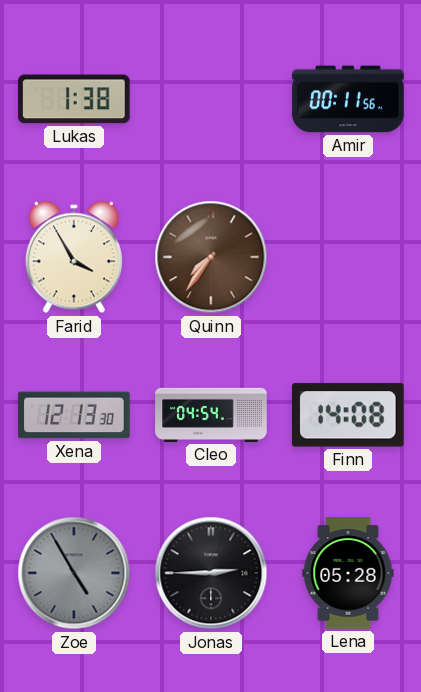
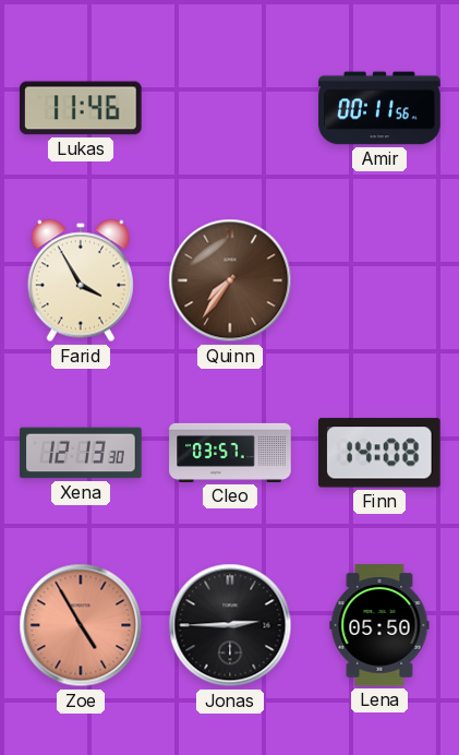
Lukas: 1:38 -> 11:46 (81, 108)
Cleo: 04:54 -> 03:57 (230, 453)
Zoe dial: grey -> salmon (81, 625)
Lena: 05:28 -> 05:50 (379, 625)
